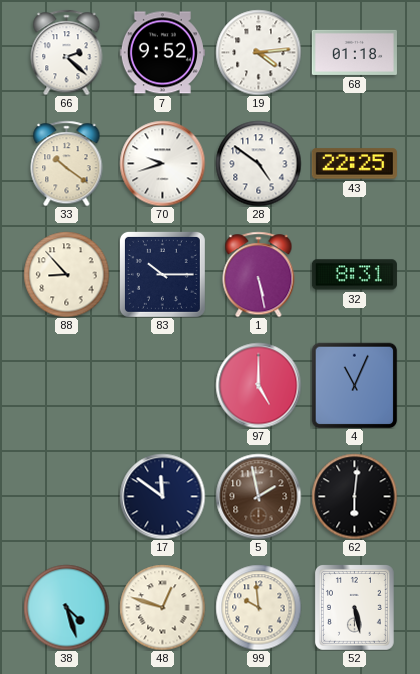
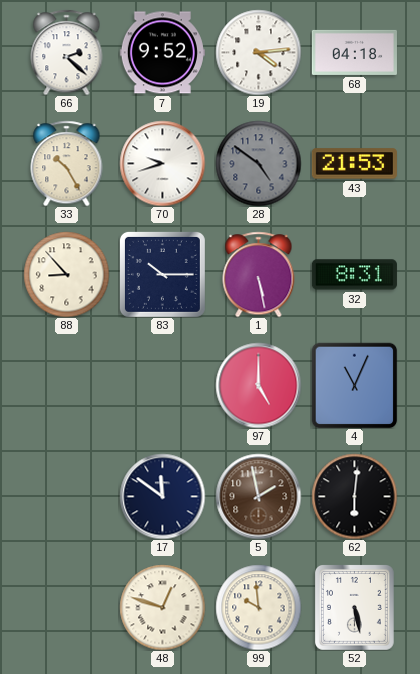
68: 01:18 -> 04:18 (354, 52)
33: 10:21 -> 10:25 (67, 163)
28 dial: white -> grey (258, 163)
43: 22:25 -> 21:53 (354, 164)
38: 4:27 -> none (66, 607)
